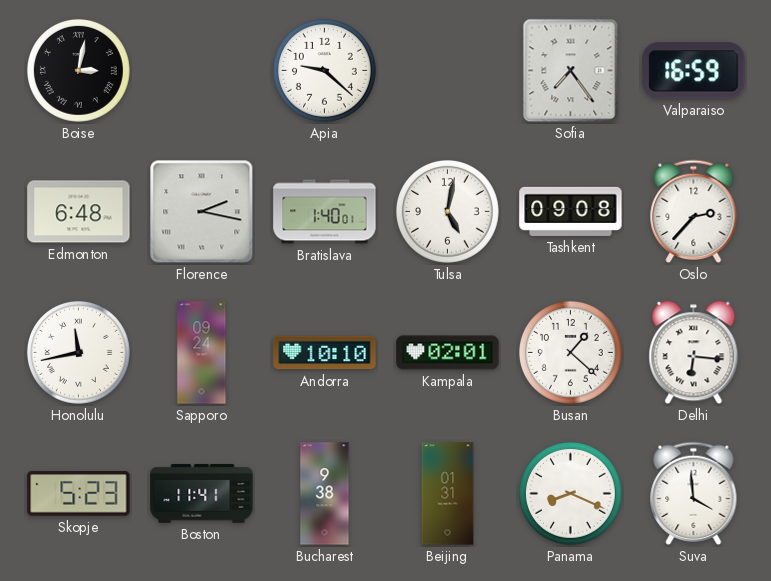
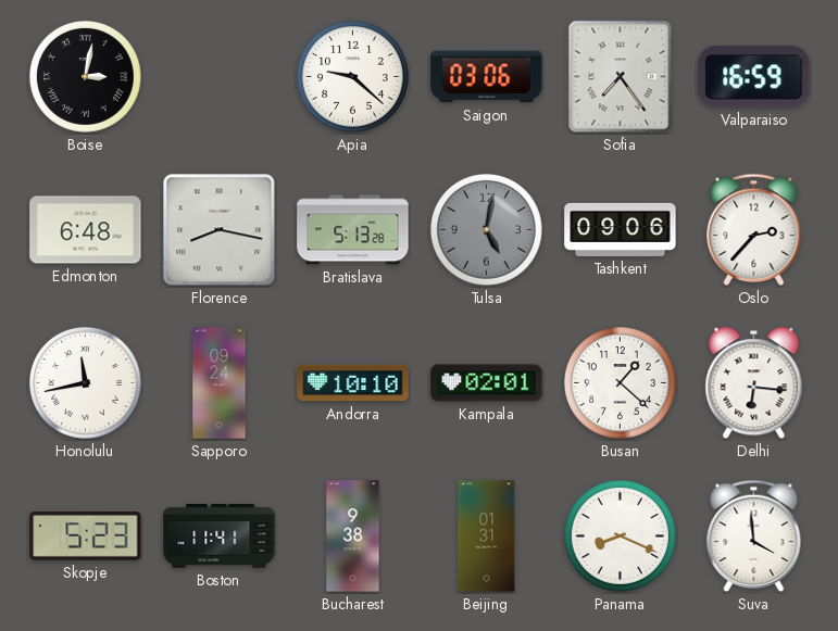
Saigon: none -> 03:06 (487, 77)
Florence: 2:17 -> 8:17 (220, 230)
Bratislava: 1:40 -> 5:13 (353, 230)
Tulsa dial: white -> grey (486, 229)
Tashkent: 09:08 -> 09:06 (621, 229)
